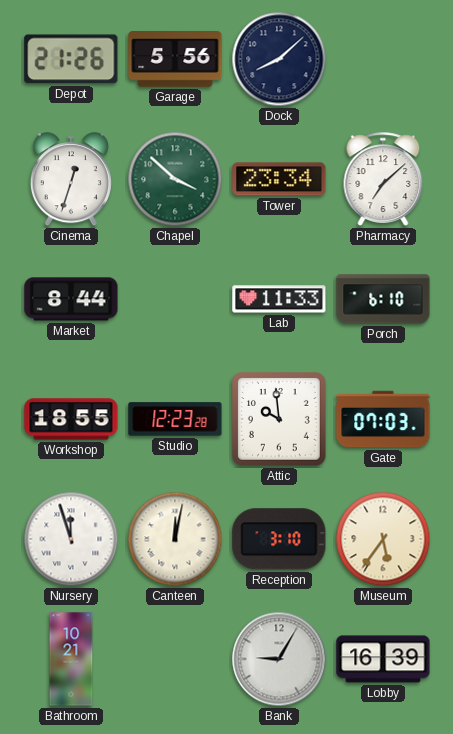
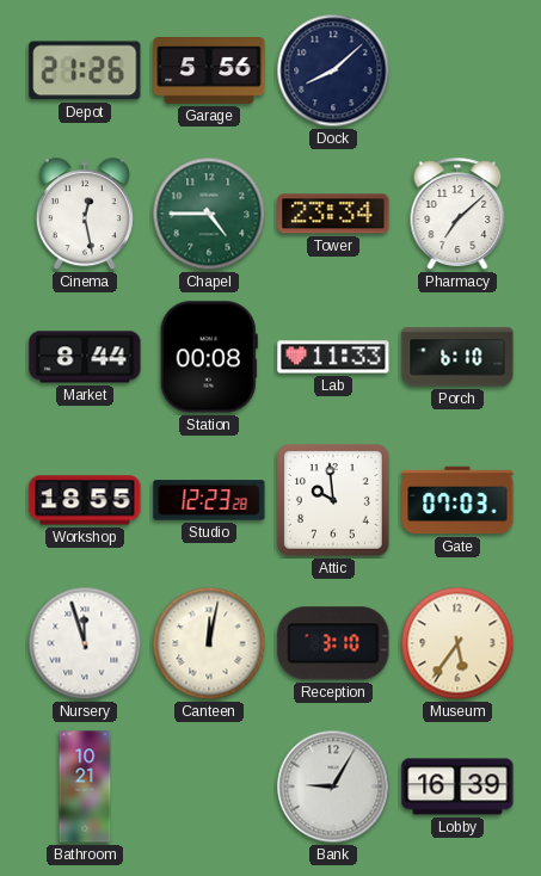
Cinema: 12:33 -> 12:28 (85, 215)
Chapel: 3:52 -> 4:45 (209, 214)
Station: none -> 00:08 (209, 357)
